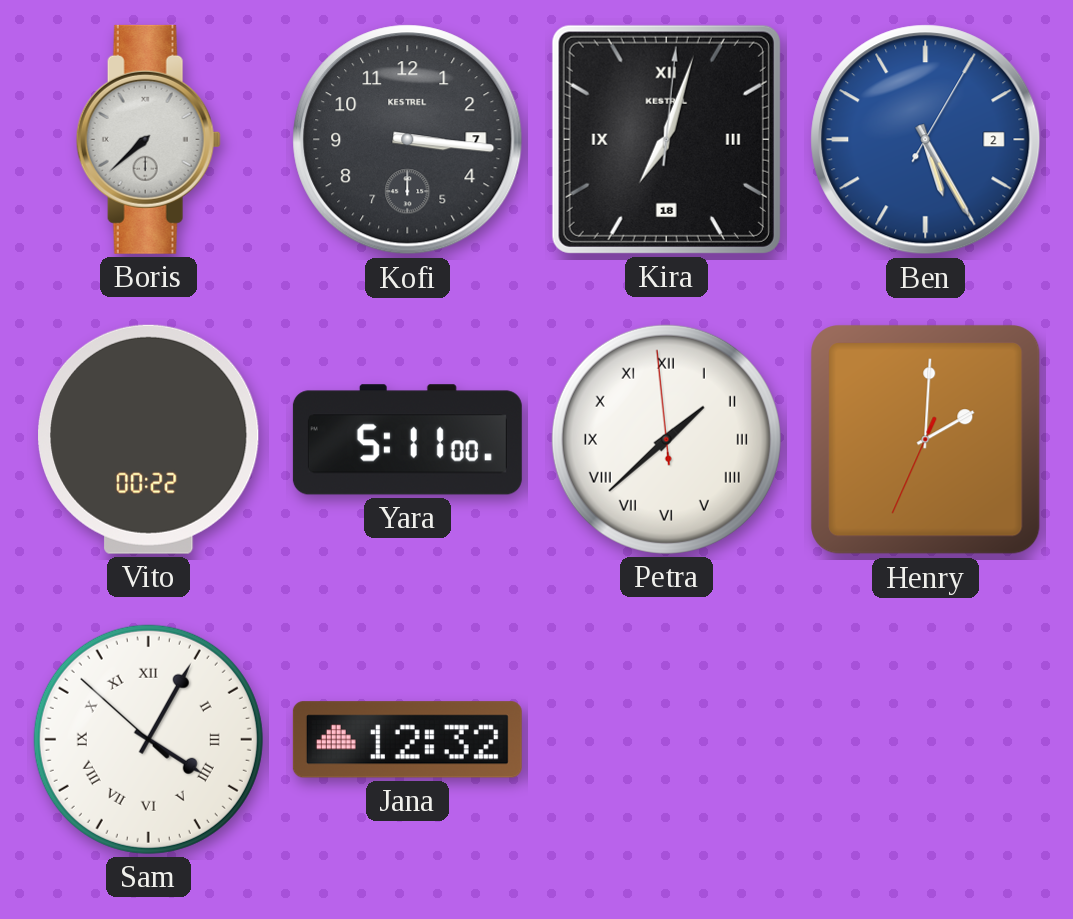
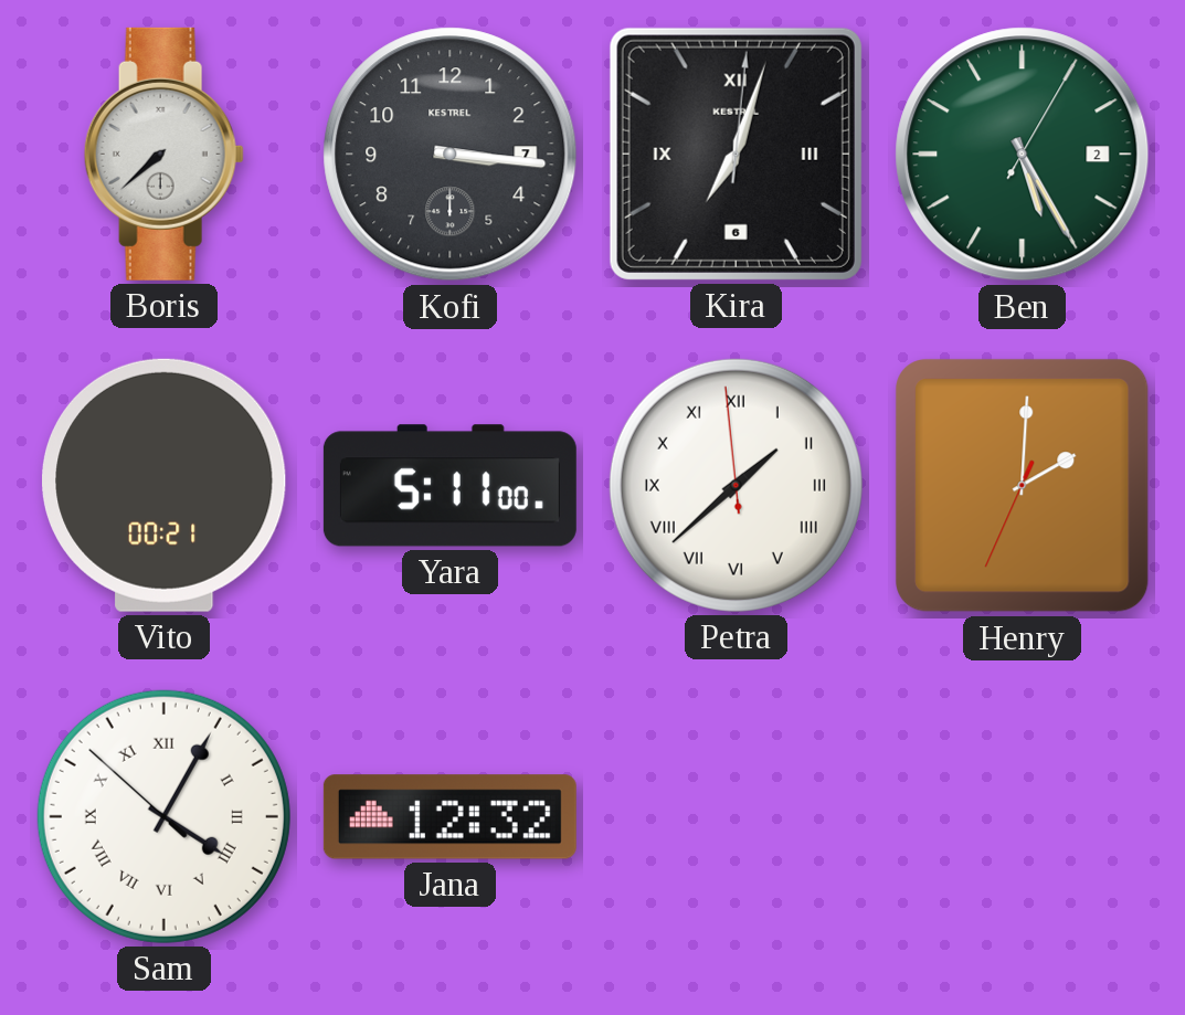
Kira date: 18 -> 6 (736, 154)
Ben dial: blue -> green (1023, 155)
Vito: 00:22 -> 00:21 (165, 485)
